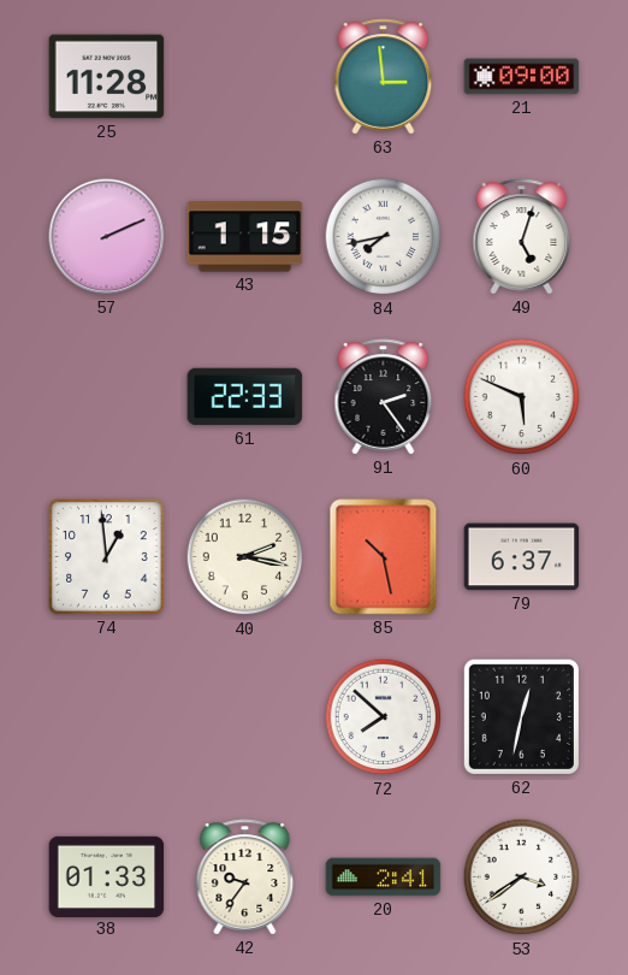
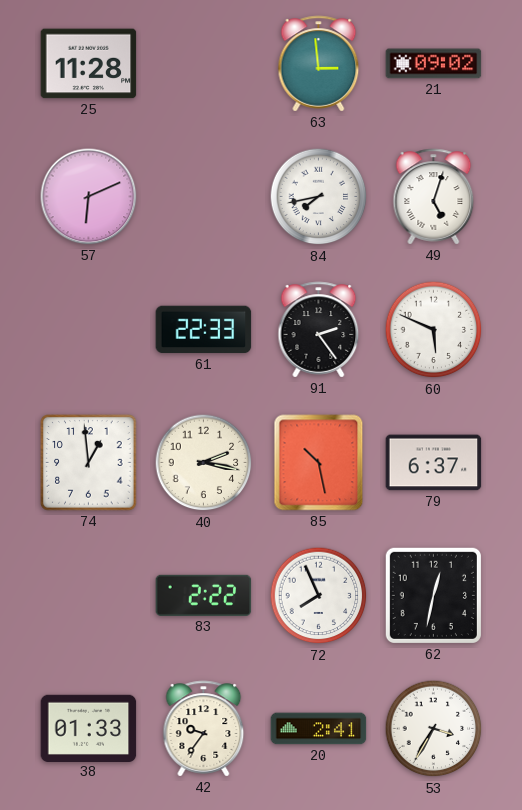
21: 09:00 -> 09:02 (434, 64)
57: 2:11 -> 6:11 (89, 197)
43: 1:15 -> none (245, 237)
83: none -> 2:22 (204, 595)
72: 7:52 -> 7:56 (319, 596)
53: 3:39 -> 3:35 (434, 729)
